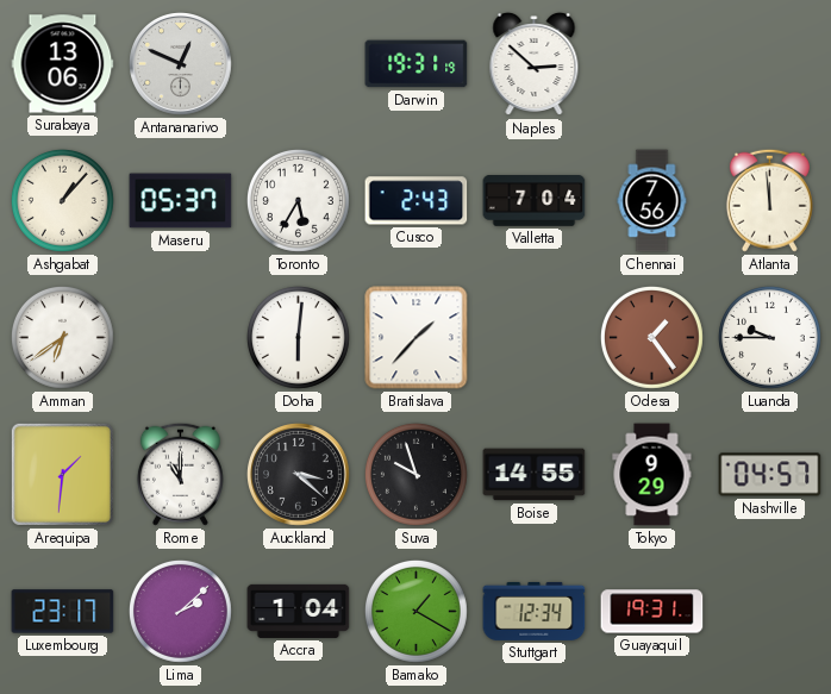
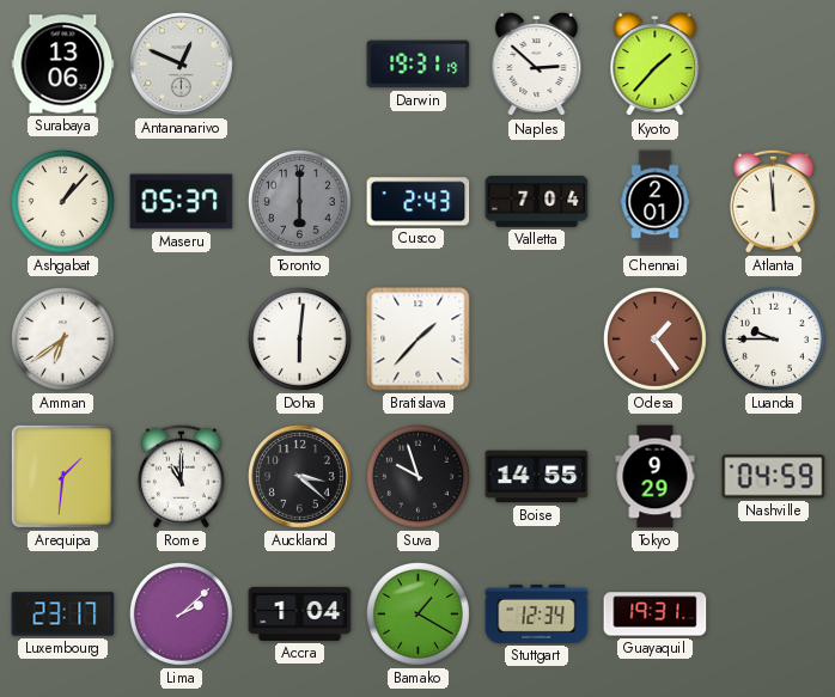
Kyoto: none -> 1:37 (656, 65)
Toronto: 5:35 -> 6:00 (299, 201)
Toronto dial: white -> grey (299, 201)
Chennai: 7:56 -> 2:01 (656, 202)
Nashville: 04:57 -> 04:59 (774, 477)
